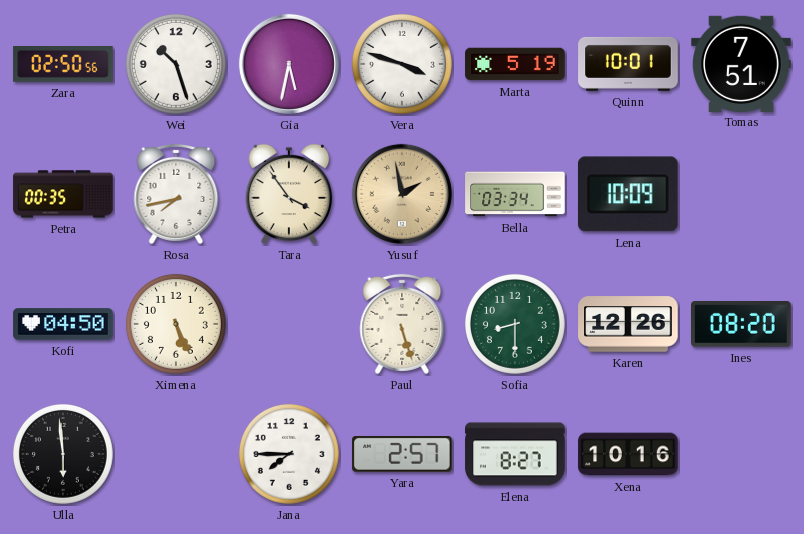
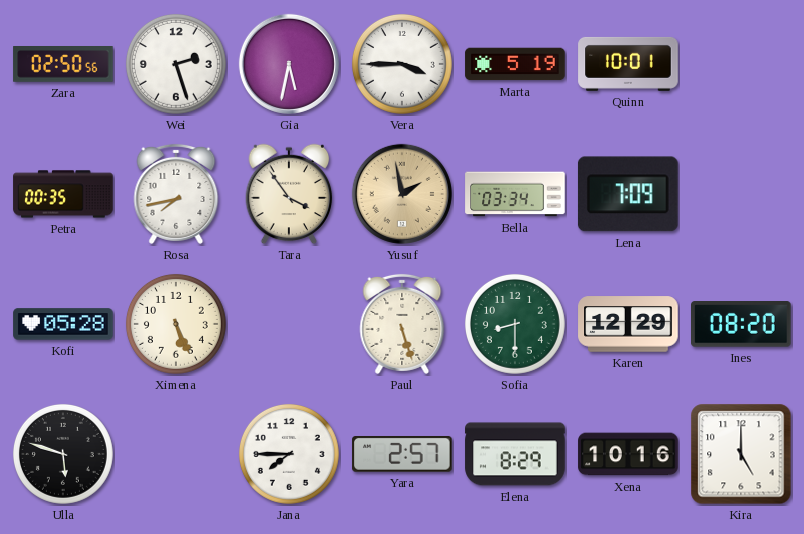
Wei: 10:27 -> 2:27 (176, 64)
Vera: 3:48 -> 3:45 (402, 64)
Tomas: 7:51 -> none (741, 63)
Lena: 10:09 -> 7:09 (628, 194)
Kofi: 04:50 -> 05:28 (63, 324)
Karen: 12:26 -> 12:29 (628, 324)
Ulla: 5:59 -> 5:48 (63, 454)
Elena: 8:27 -> 8:29 (515, 454)
Kira: none -> 5:00 (741, 454)
